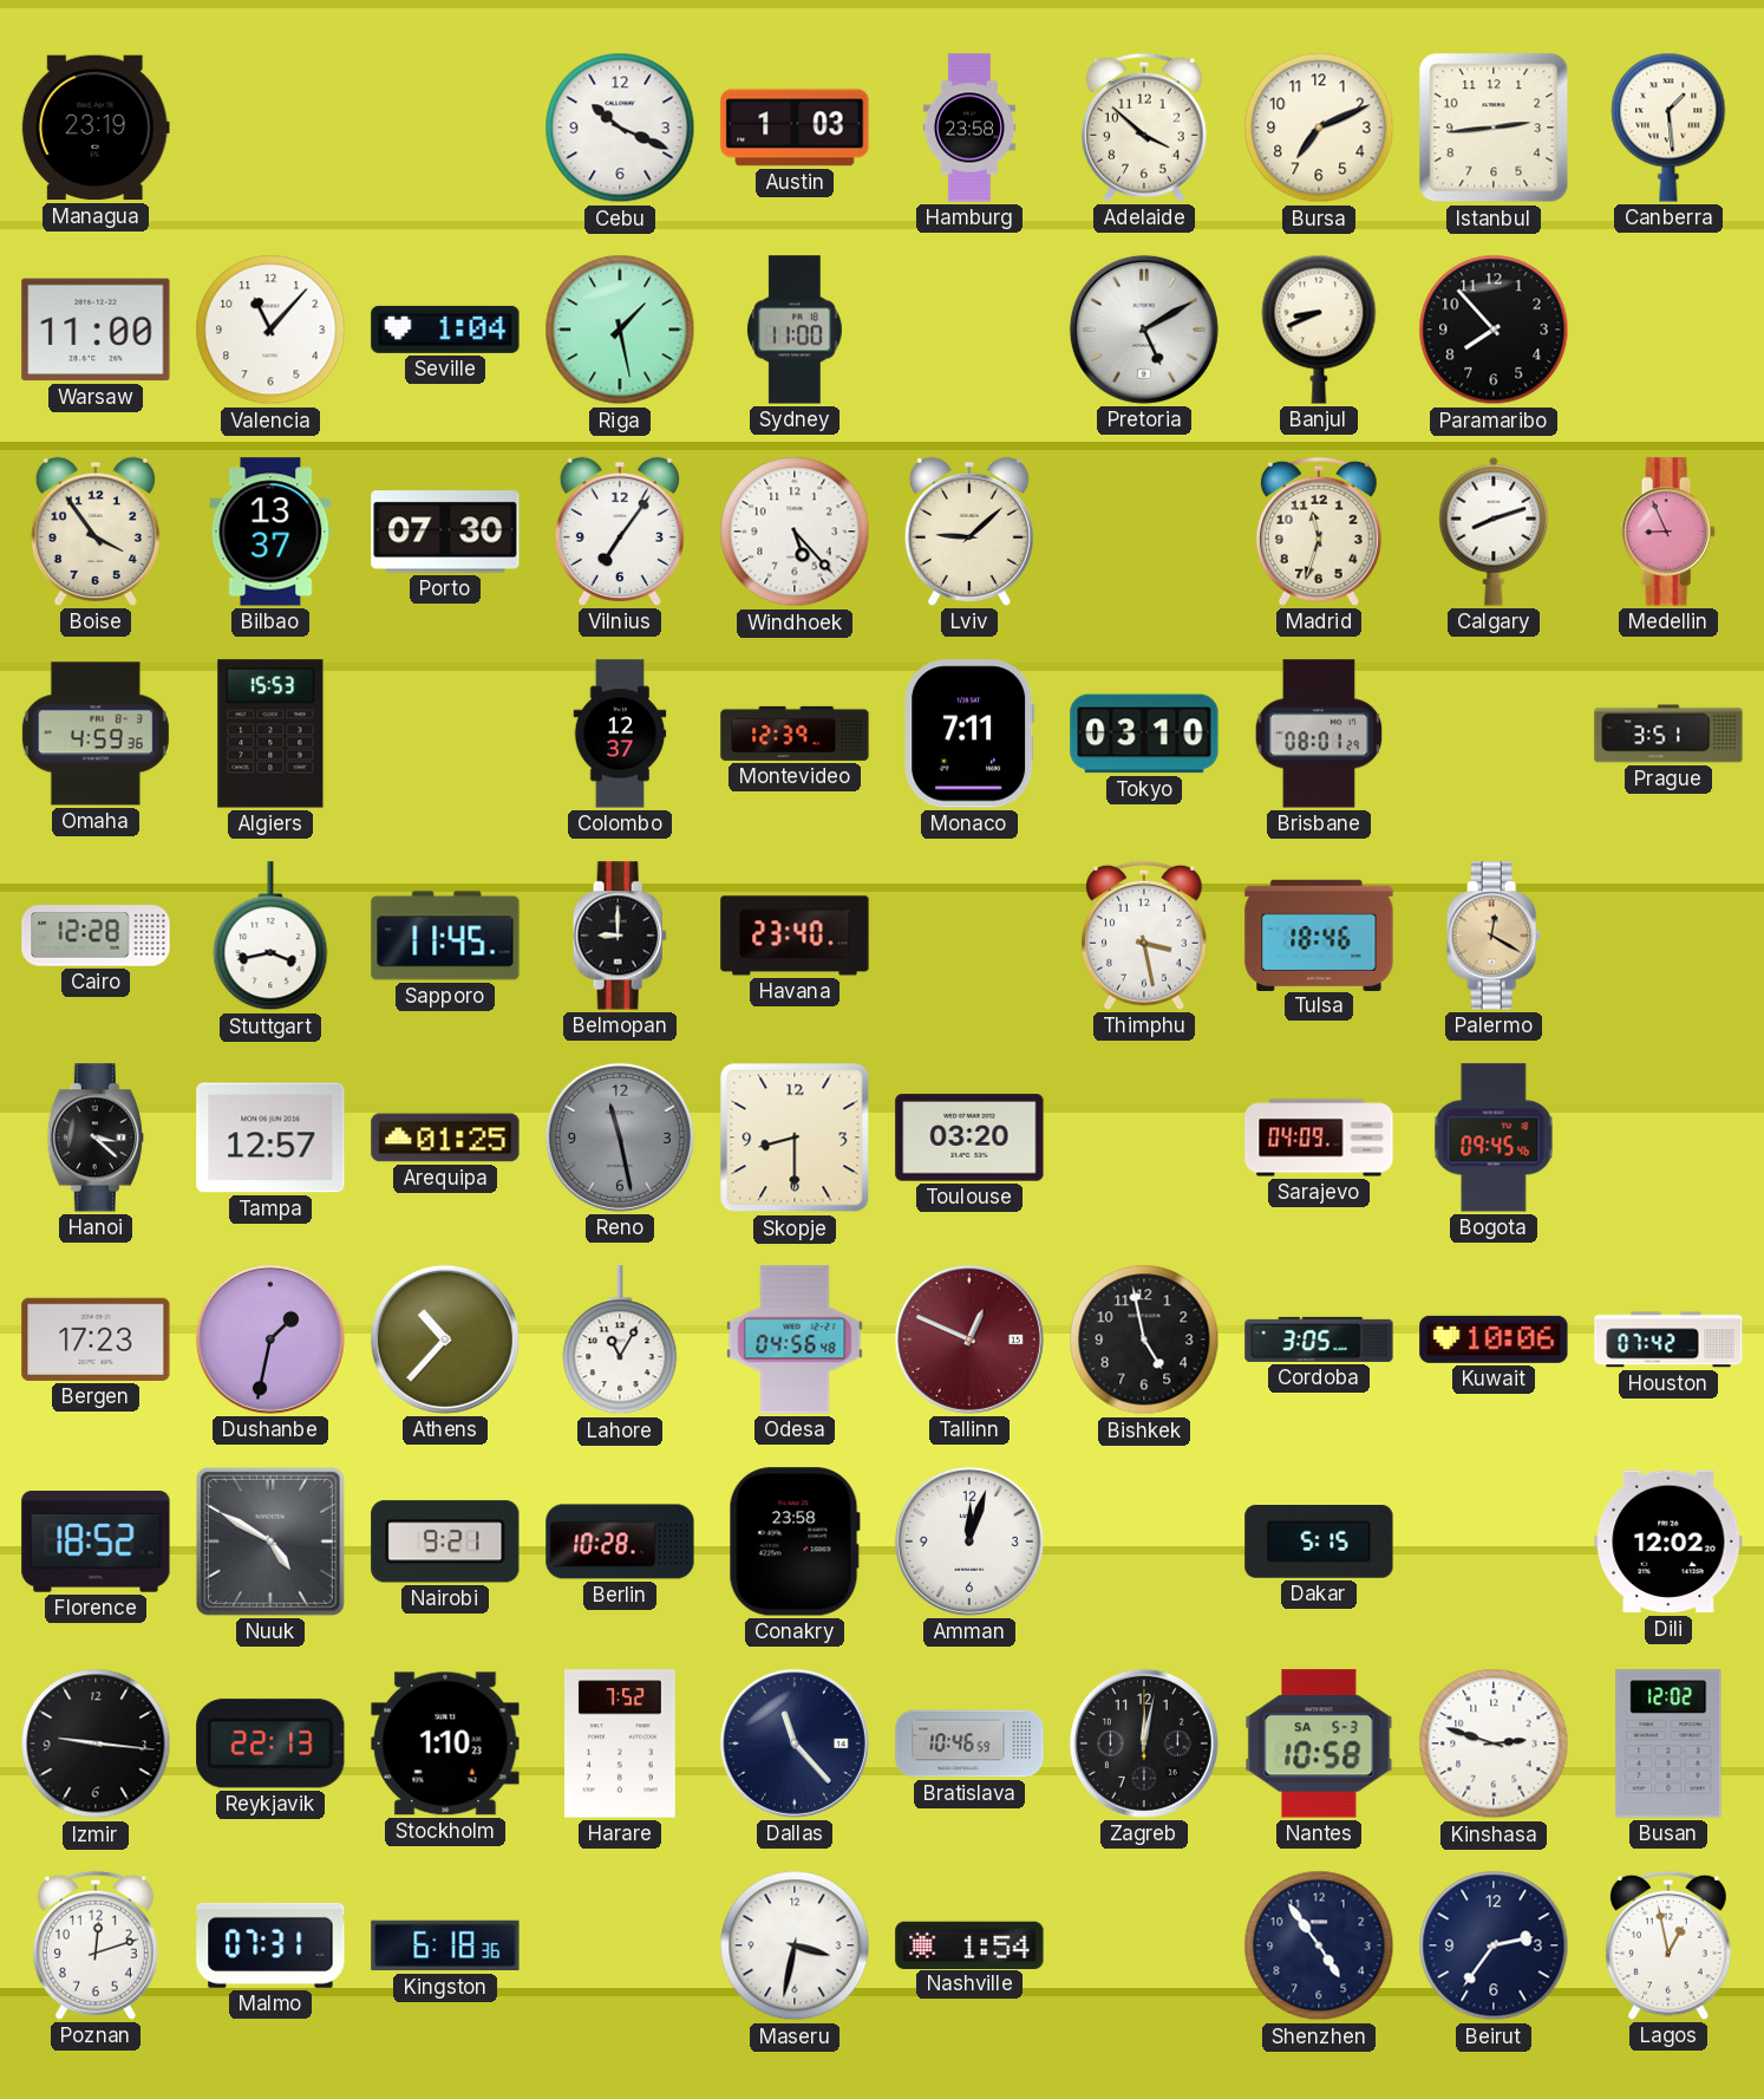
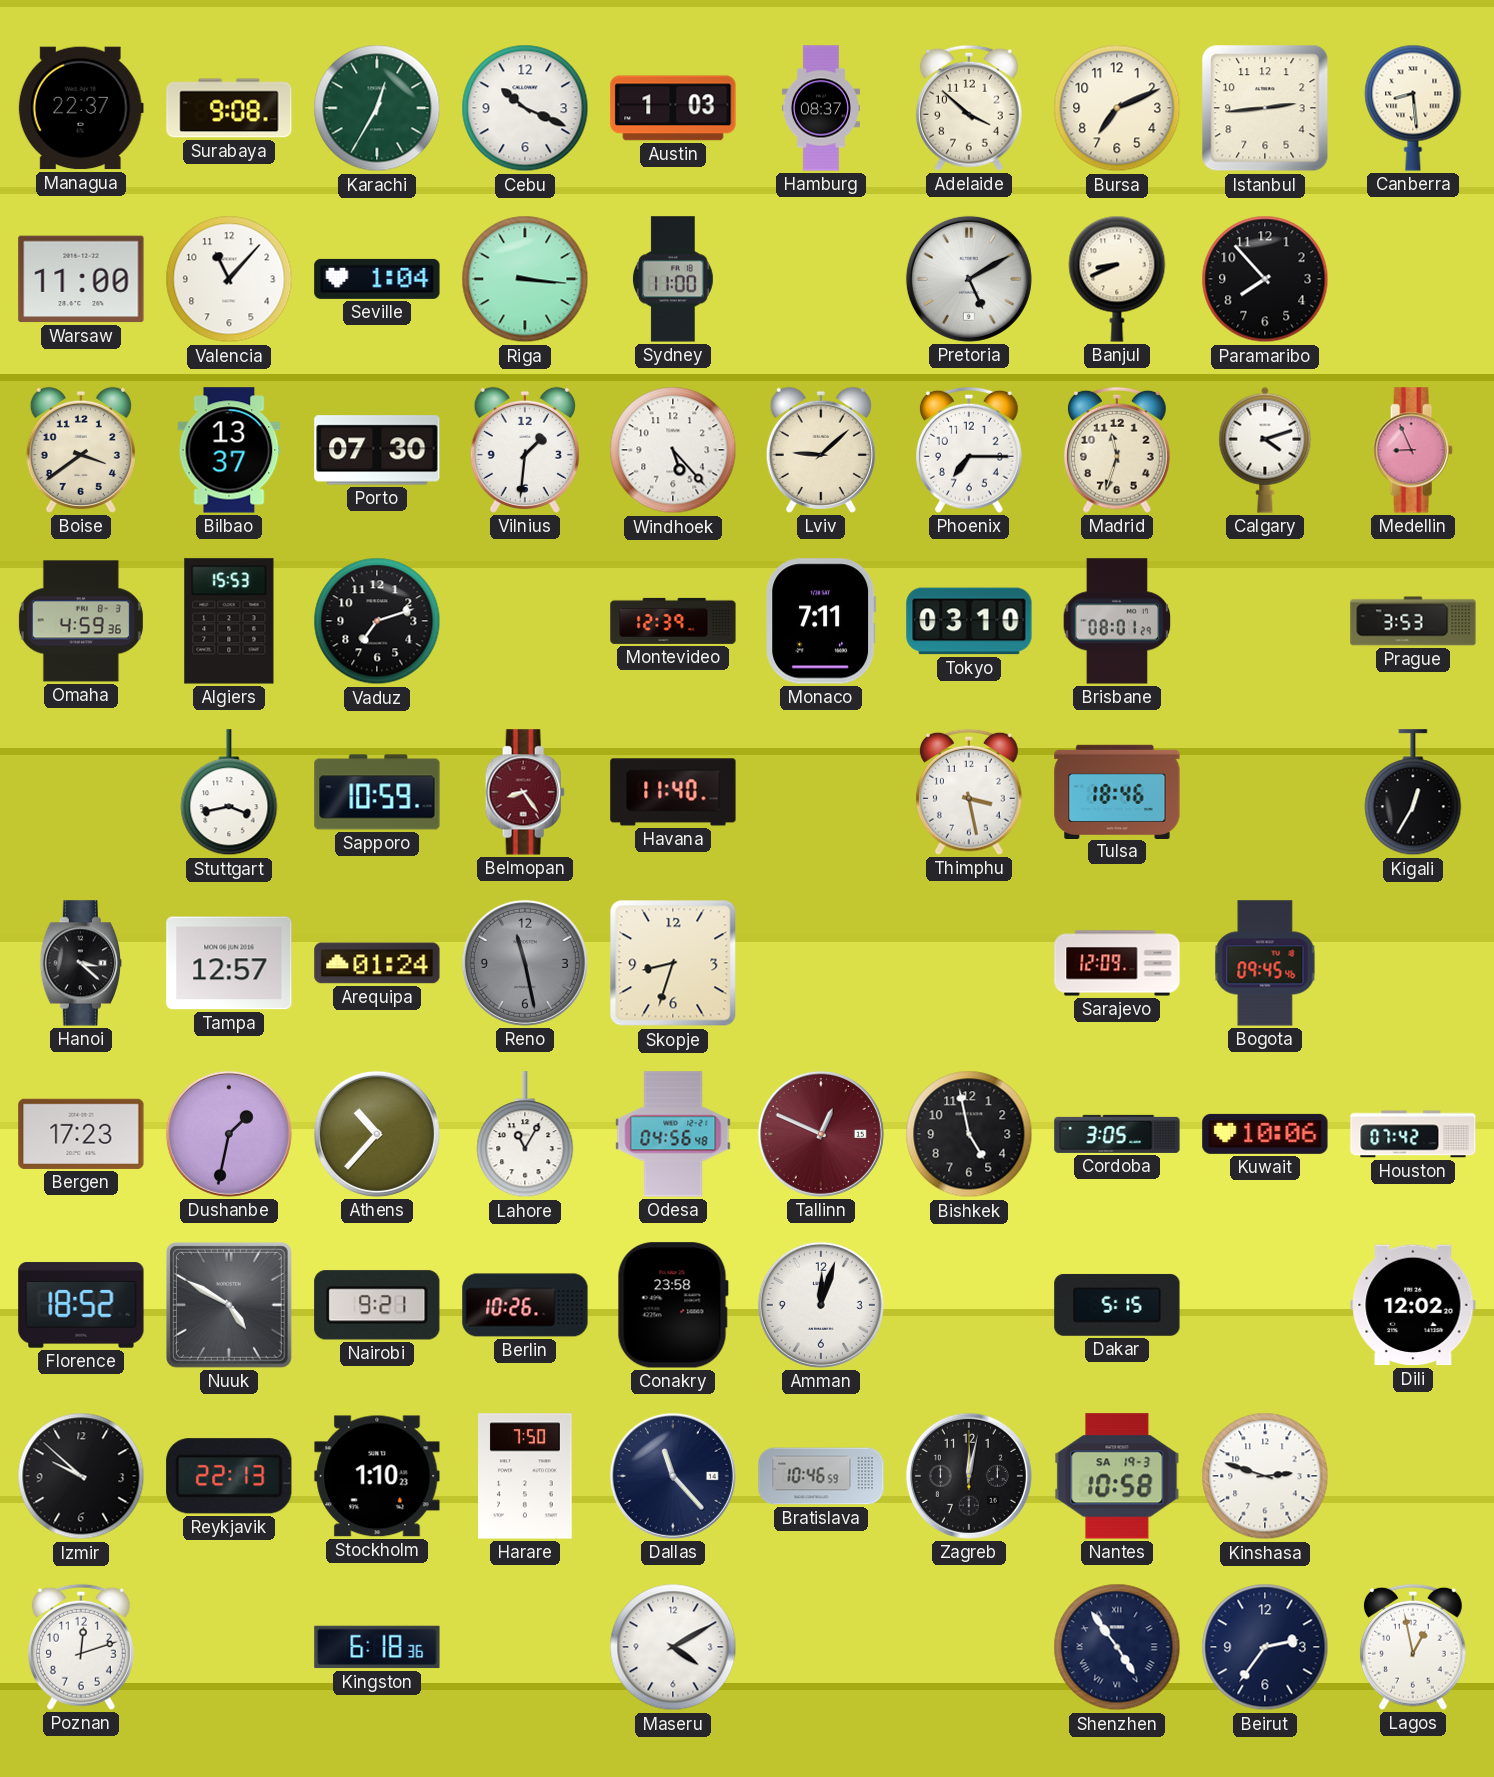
Managua: 23:19 -> 22:37 (81, 108)
Surabaya: none -> 9:08 (229, 108)
Karachi: none -> 12:35 (377, 108)
Hamburg: 23:58 -> 08:37 (821, 108)
Canberra: 1:29 -> 8:29 (1413, 108)
Riga: 1:28 -> 3:16 (525, 279)
Boise: 3:54 -> 3:39 (81, 450)
Vilnius: 7:06 -> 1:31 (525, 450)
Phoenix: none -> 7:15 (969, 450)
Calgary: 8:12 -> 4:12 (1265, 450)
Vaduz: none -> 7:12 (377, 621)
Colombo: 12:37 -> none (620, 734)
Prague: 3:51 -> 3:53 (1413, 621)
Cairo: 12:28 -> none (96, 936)
Sapporo: 11:45 -> 10:59 (377, 792)
Belmopan: 9:00 -> 8:24 (525, 792)
Belmopan dial: black -> burgundy (525, 792)
Havana: 23:40 -> 11:40 (673, 792)
Palermo: 12:20 -> none (1494, 936)
Kigali: none -> 12:35 (1413, 793)
Arequipa: 01:25 -> 01:24 (377, 963)
Skopje: 8:30 -> 8:33 (673, 963)
Toulouse: 03:20 -> none (969, 1137)
Sarajevo: 04:09 -> 12:09 (1117, 963)
Berlin: 10:28 -> 10:26 (525, 1305)
Izmir: 9:16 -> 9:52 (81, 1476)
Harare: 7:52 -> 7:50 (525, 1476)
Nantes date: SA 5-3 -> SA 19-3 (1117, 1476)
Busan: 12:02 -> none (1668, 1743)
Malmo: 07:31 -> none (270, 1945)
Maseru: 3:32 -> 4:10 (673, 1647)
Nashville: 1:54 -> none (969, 1944)
Shenzhen numerals: Arabic -> Roman (1117, 1647)
